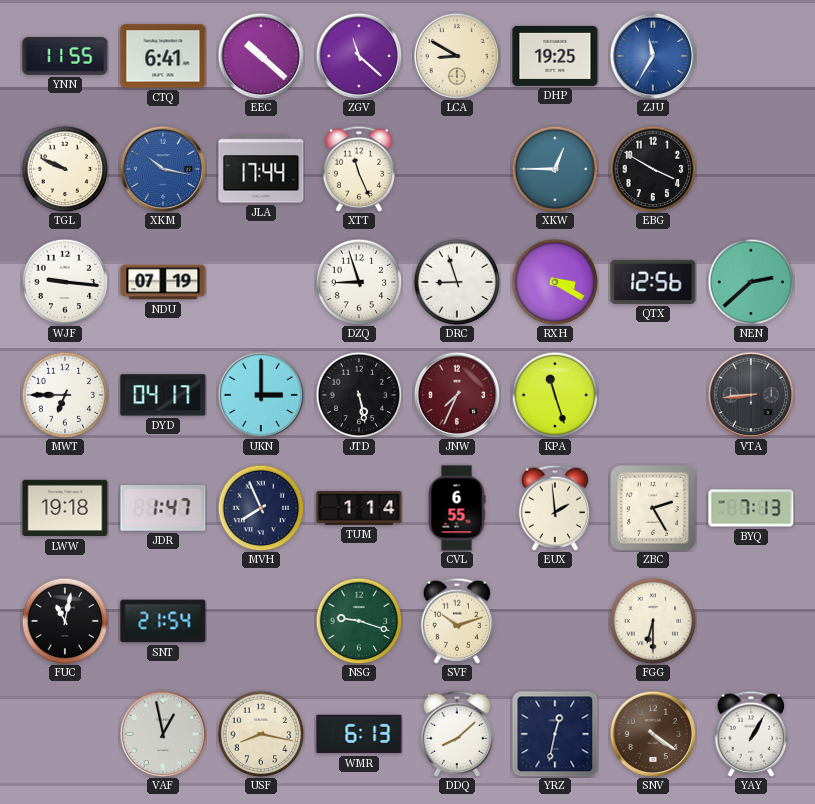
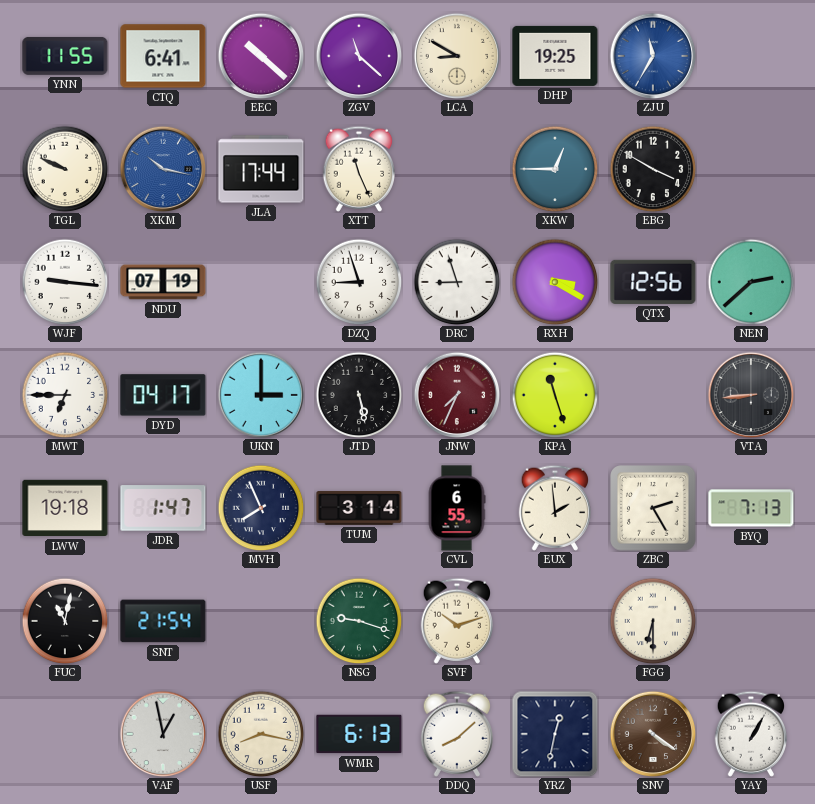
TUM: 1:14 -> 3:14 (359, 508)
